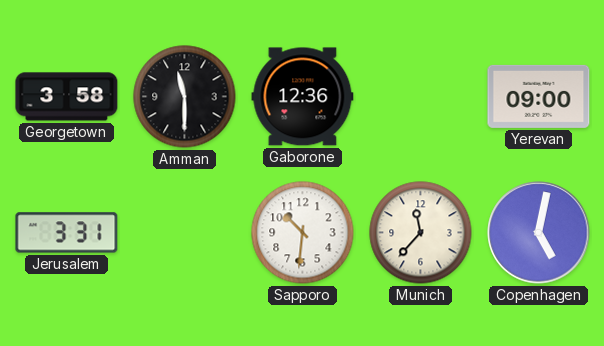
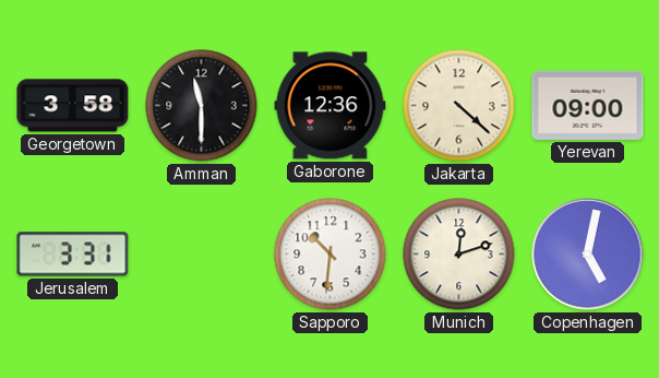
Jakarta: none -> 4:22 (459, 106)
Munich: 11:37 -> 12:12 (459, 255)
